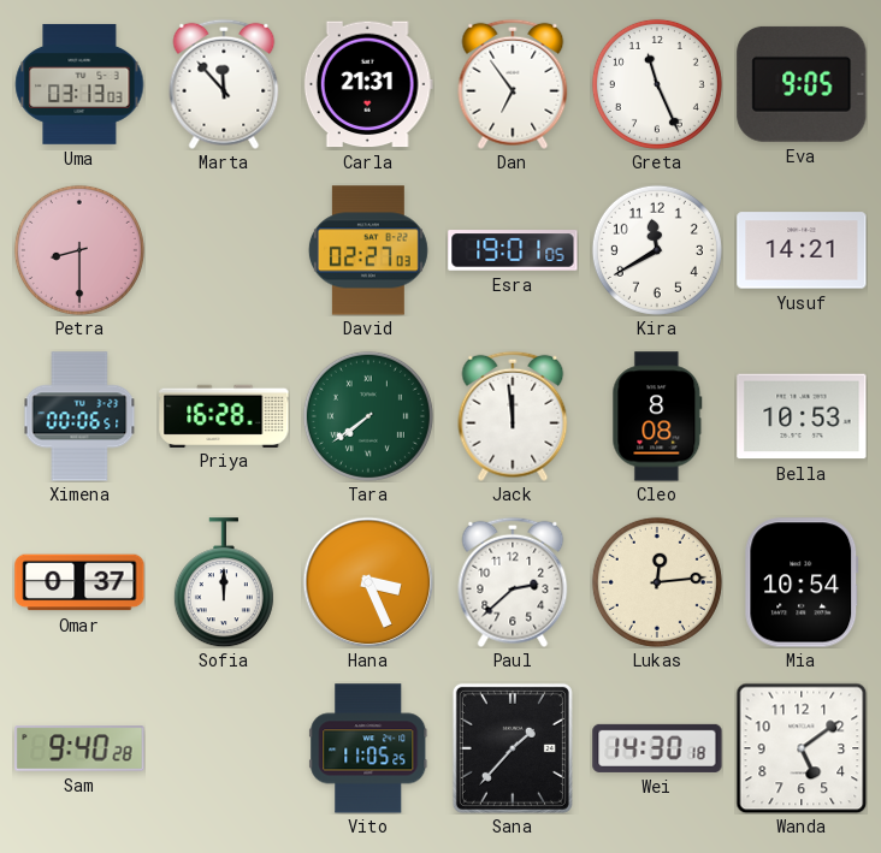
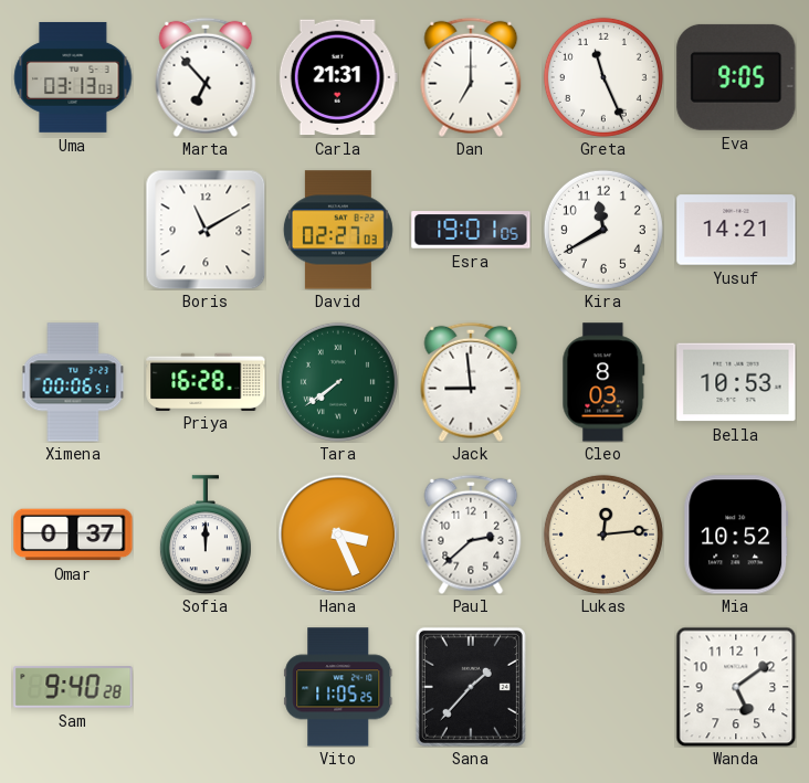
Marta: 11:53 -> 6:53 (206, 77)
Dan: 6:54 -> 7:00 (471, 77)
Petra: 8:30 -> none (79, 250)
Boris: none -> 11:10 (206, 230)
Jack: 11:59 -> 8:59 (471, 382)
Cleo: 8:08 -> 8:03 (603, 382)
Mia: 10:54 -> 10:52 (736, 535)
Wei: 14:30 -> none (657, 748)
